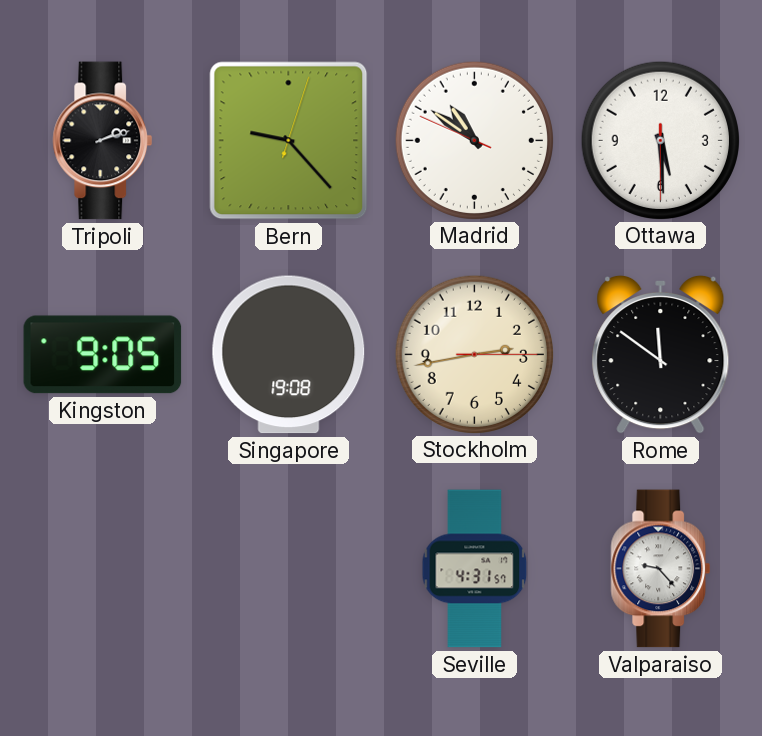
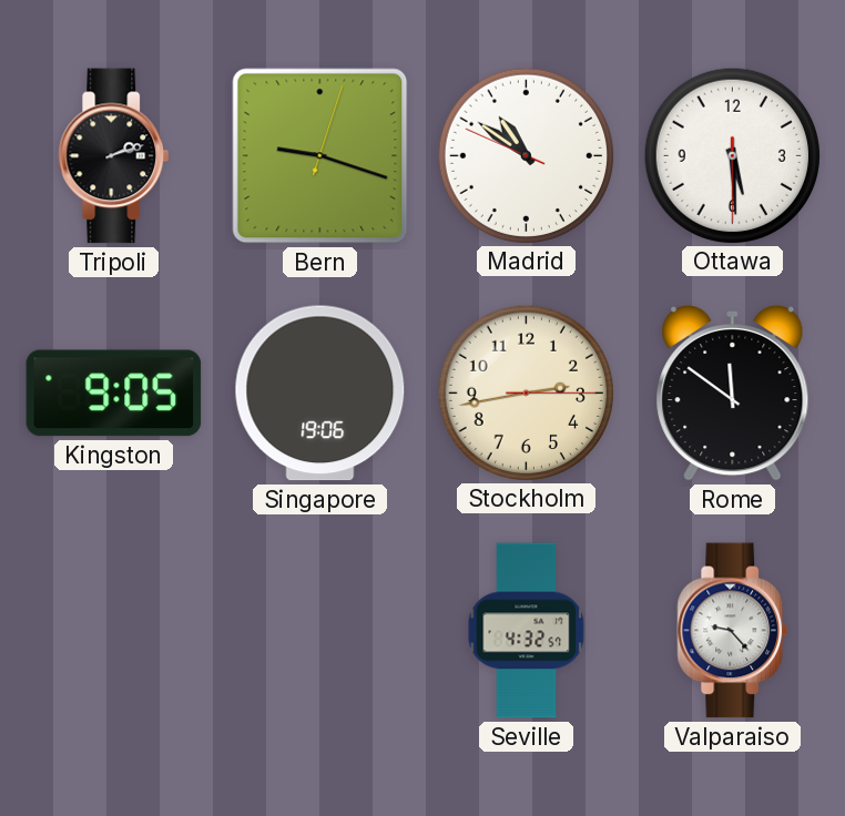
Bern: 9:23 -> 9:18 (320, 156)
Singapore: 19:08 -> 19:06 (320, 394)
Seville: 4:31 -> 4:32 (527, 631)
